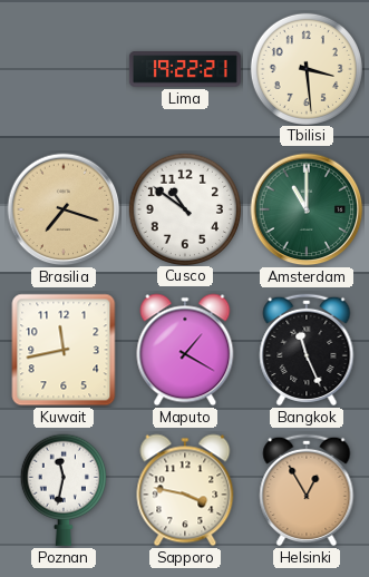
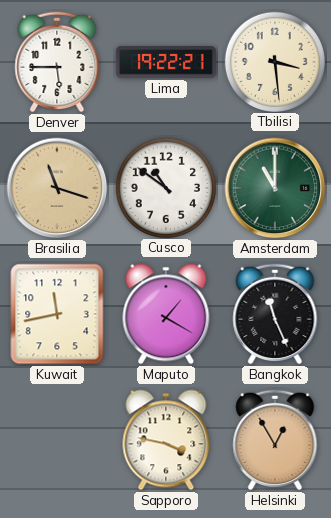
Denver: none -> 5:45 (57, 62)
Brasilia: 7:18 -> 11:18 (57, 188)
Poznan: 11:32 -> none (64, 490)
